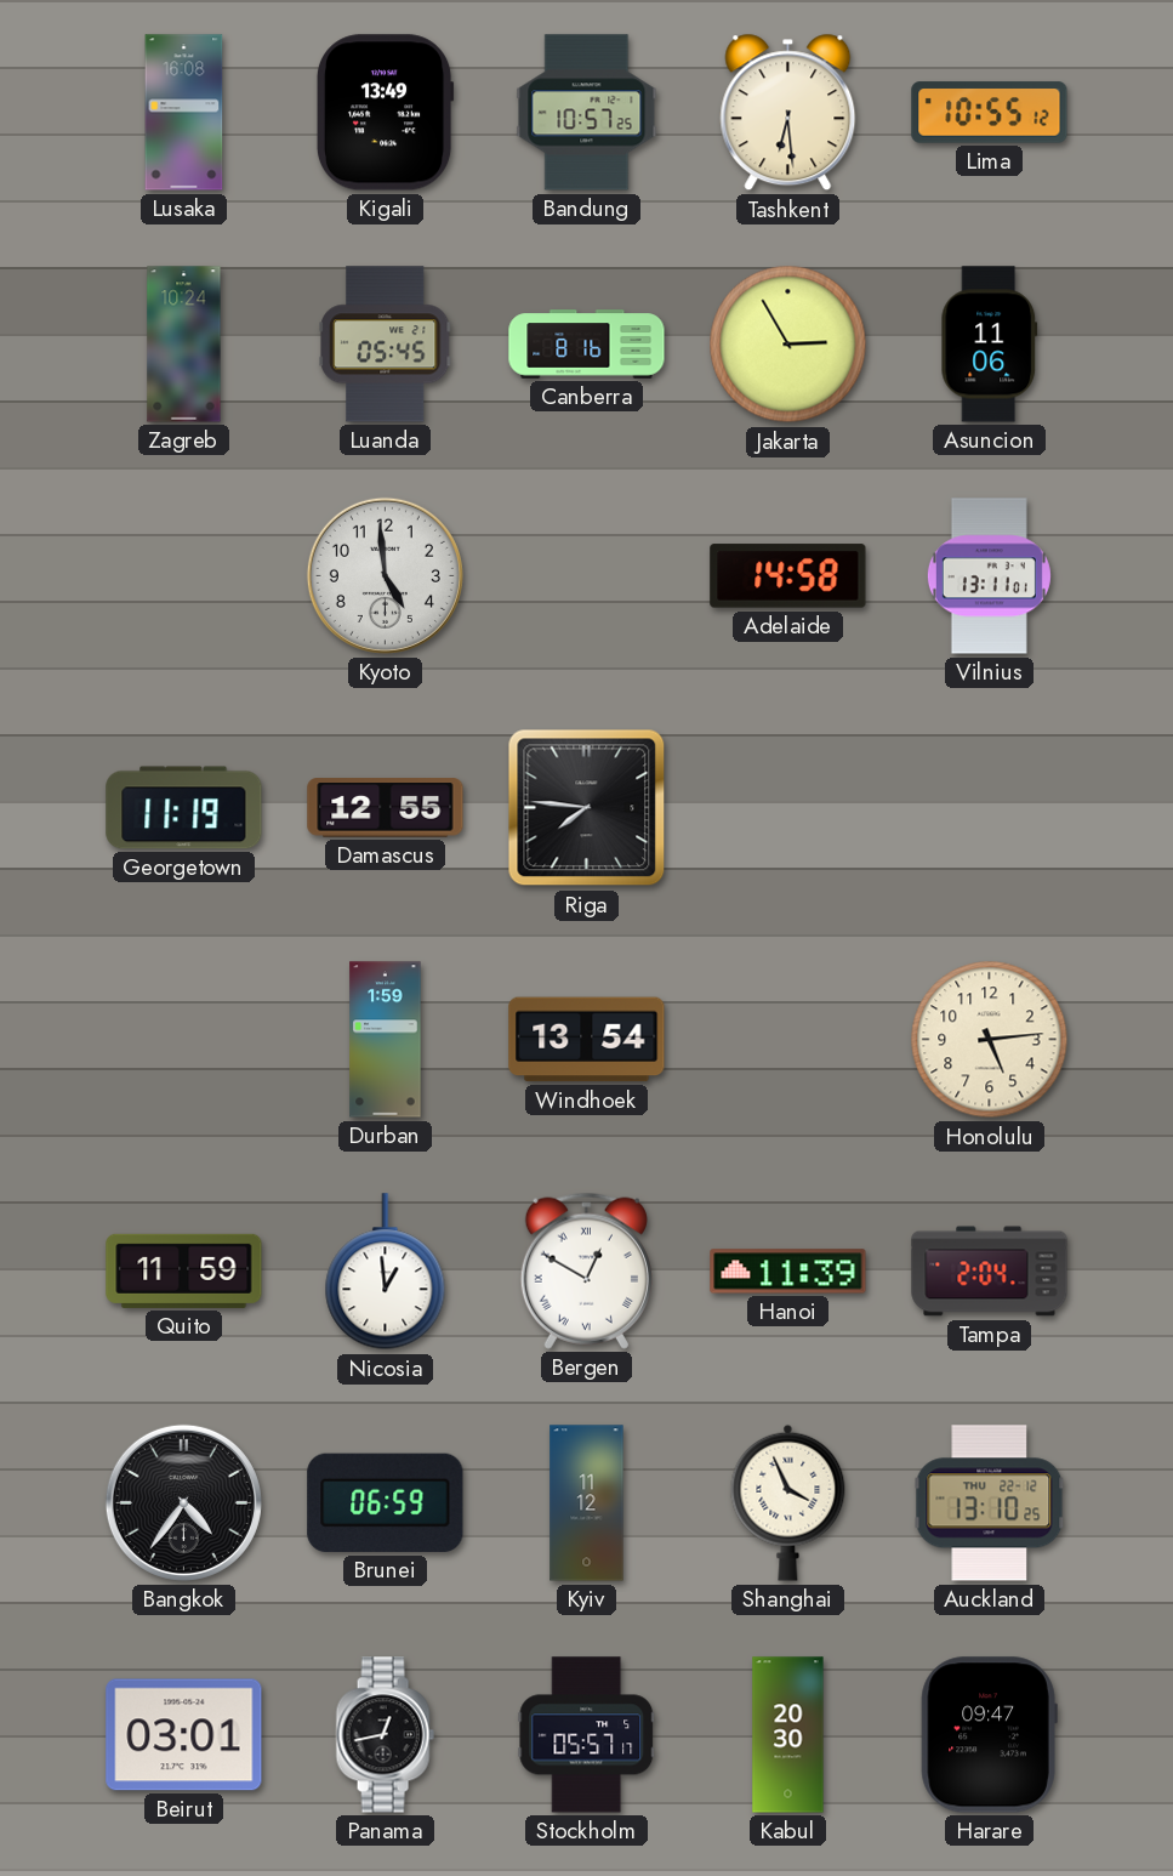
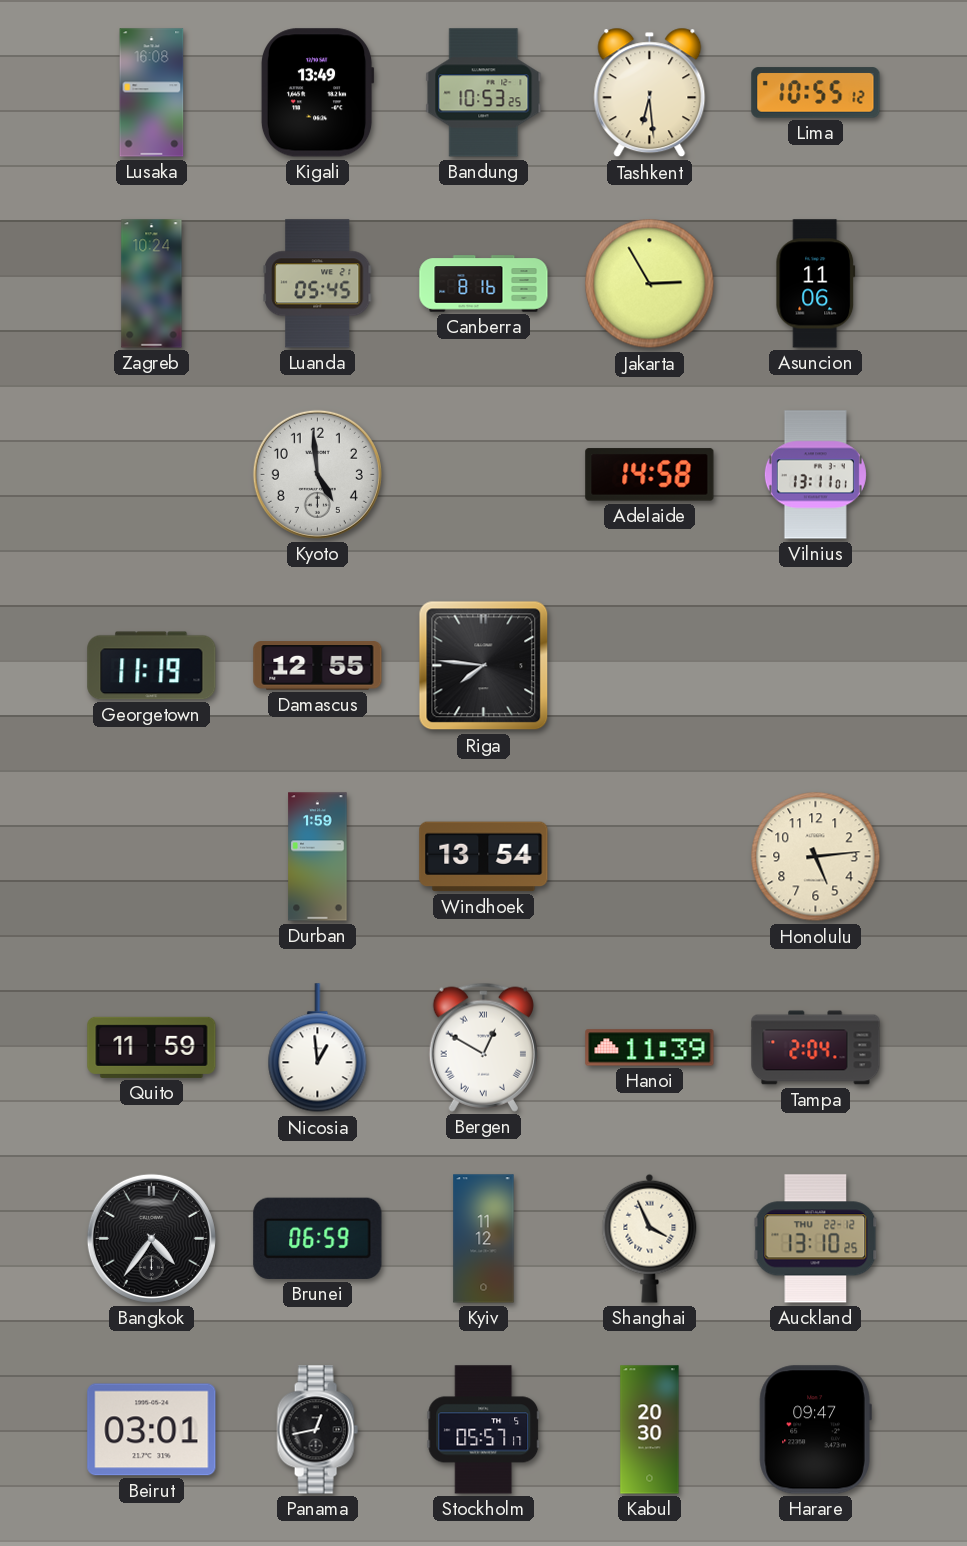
Bandung: 10:57 -> 10:53 (484, 93)
